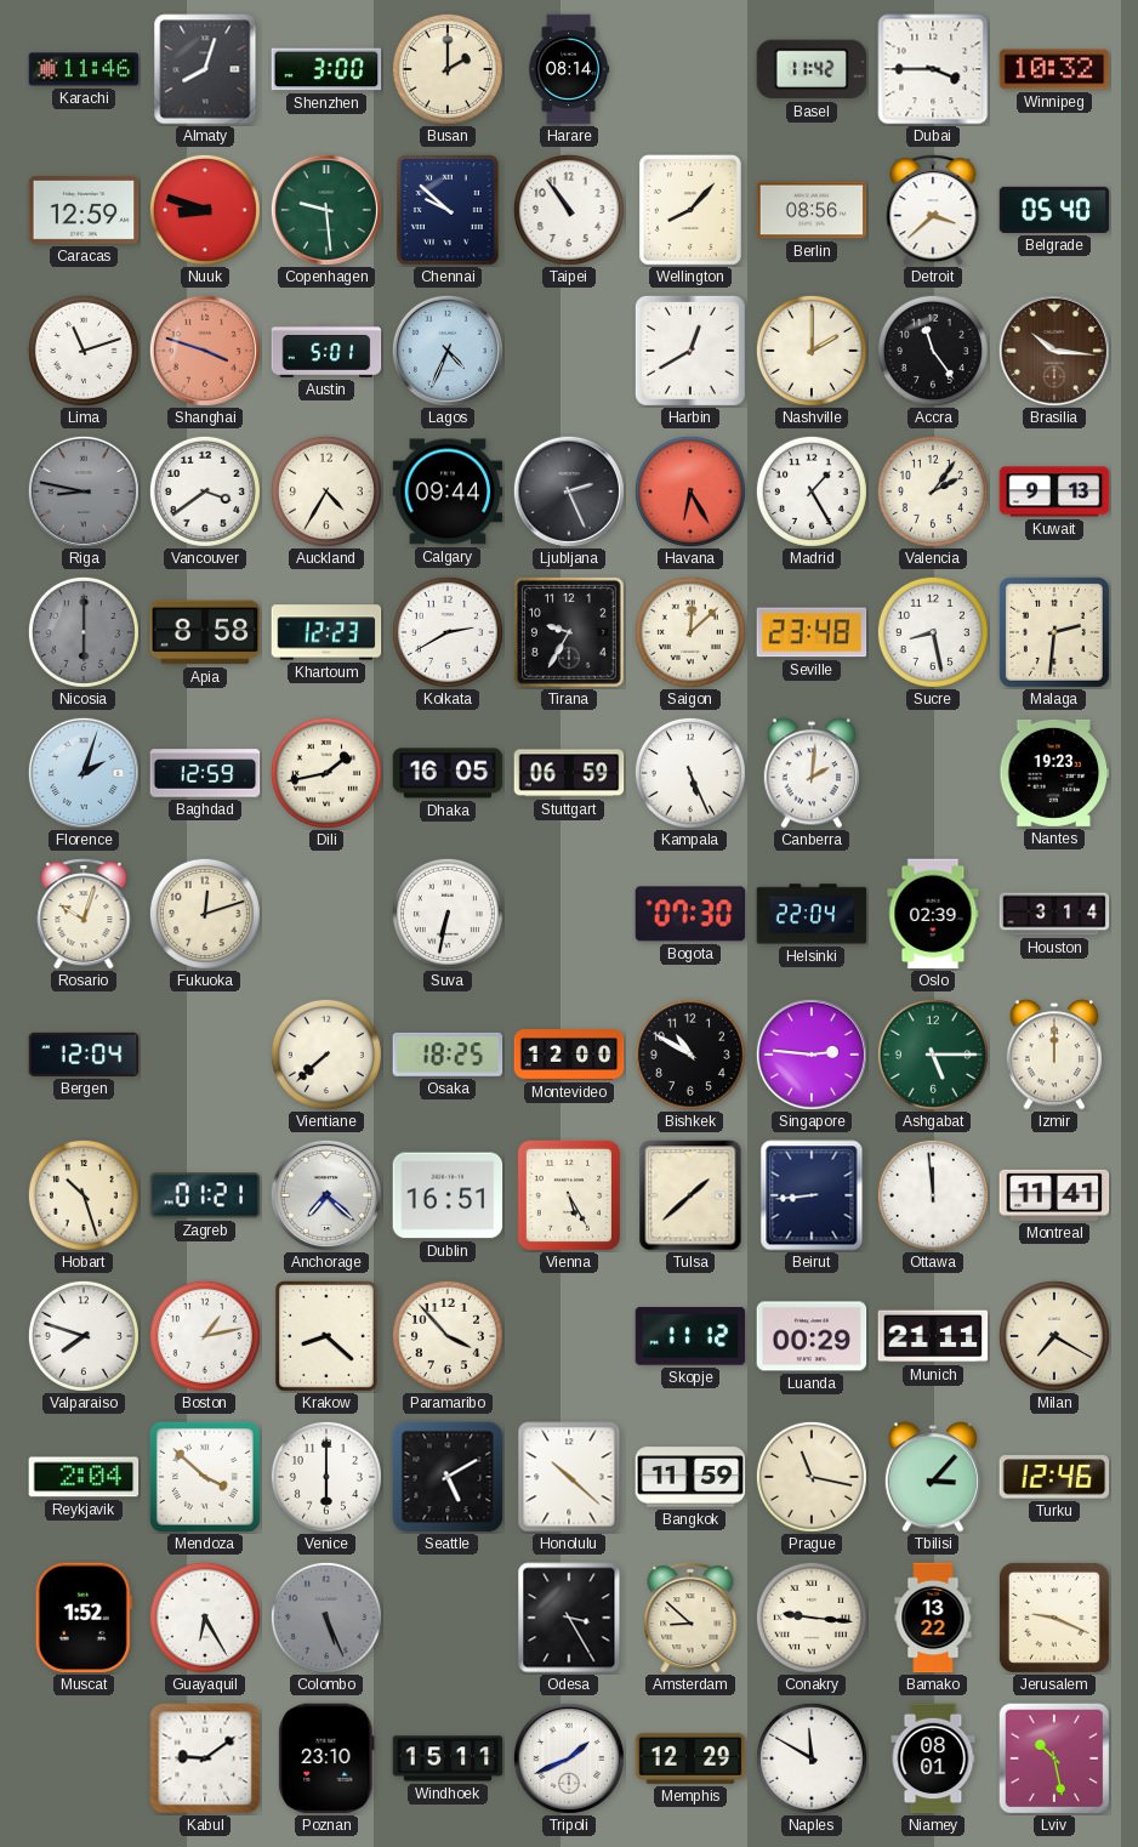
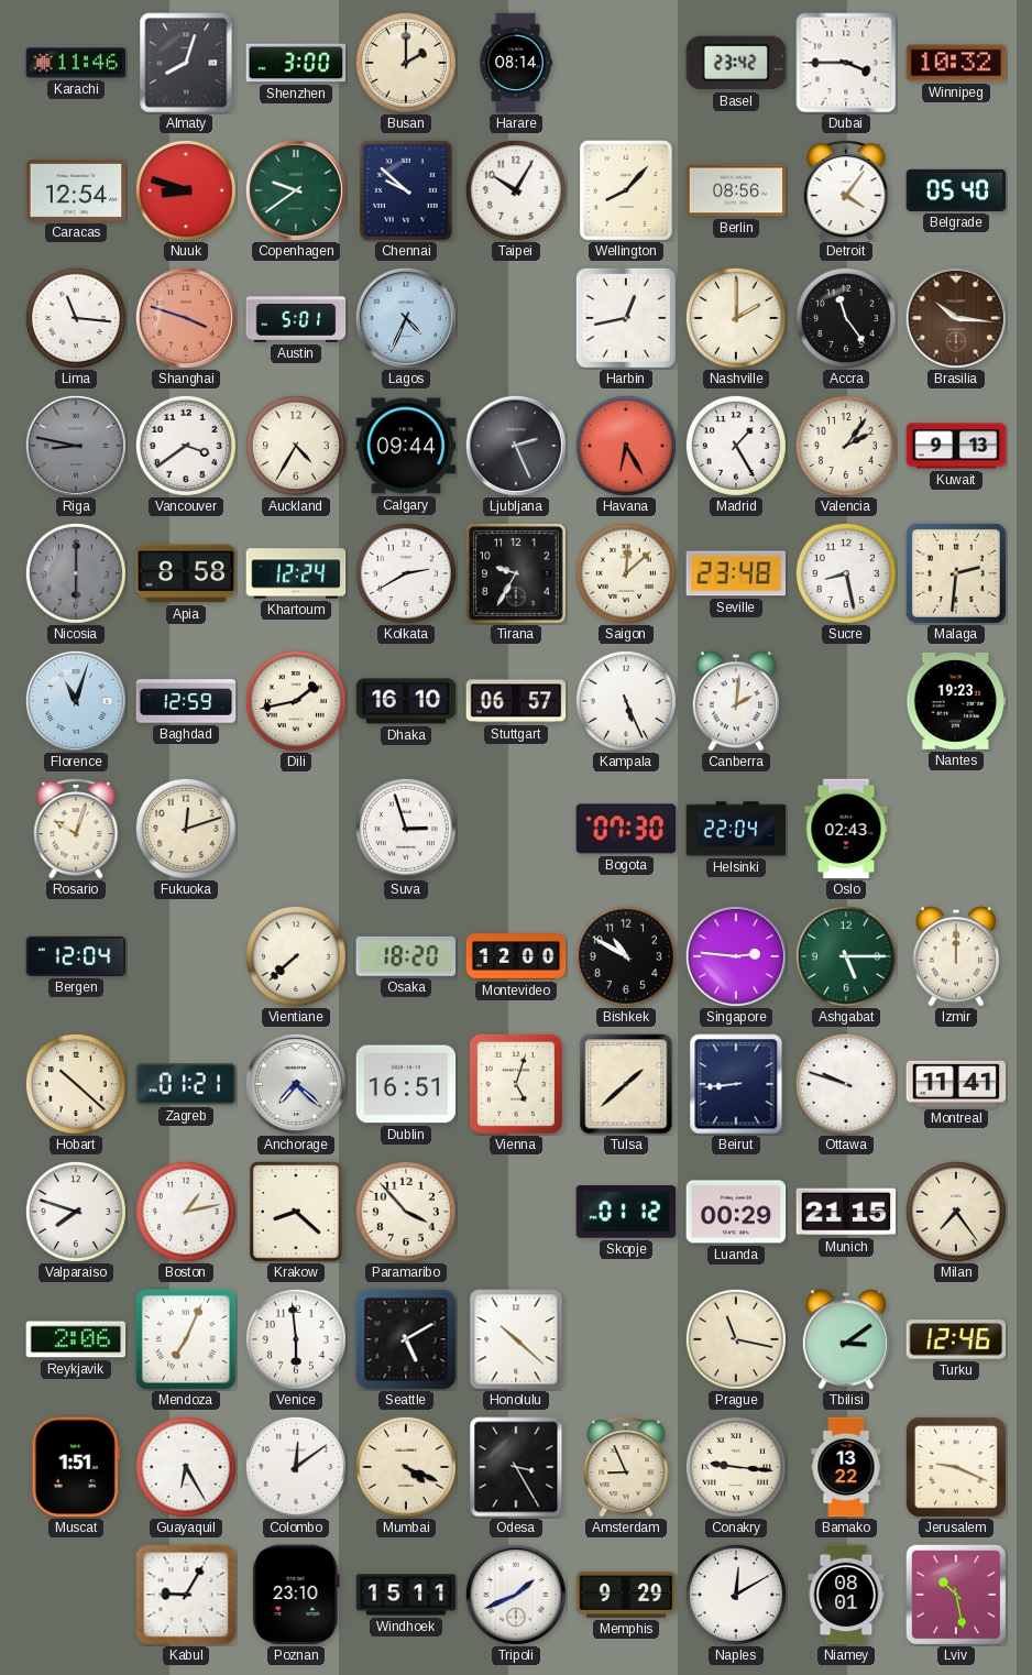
Basel: 11:42 -> 23:42 (736, 63)
Caracas: 12:59 -> 12:54 (76, 190)
Copenhagen: 9:29 -> 9:39 (296, 190)
Taipei: 10:54 -> 10:05 (516, 190)
Detroit: 3:38 -> 4:06 (846, 190)
Lima: 11:12 -> 11:16 (76, 318)
Harbin: 12:40 -> 12:43 (626, 318)
Khartoum: 12:23 -> 12:24 (296, 573)
Florence: 2:03 -> 11:03 (76, 701)
Dhaka: 16:05 -> 16:10 (406, 701)
Stuttgart: 06:59 -> 06:57 (516, 701)
Suva: 6:32 -> 2:57 (406, 829)
Oslo: 02:39 -> 02:43 (846, 829)
Houston: 3:14 -> none (1054, 914)
Osaka: 18:25 -> 18:20 (406, 956)
Hobart: 10:27 -> 10:22 (76, 1084)
Vienna: 5:25 -> 5:03 (516, 1084)
Ottawa: 11:59 -> 9:48 (846, 1084)
Skopje: 11:12 -> 01:12 (626, 1212)
Munich: 21:11 -> 21:15 (846, 1212)
Milan: 7:20 -> 7:24 (956, 1212)
Reykjavik: 2:04 -> 2:06 (76, 1339)
Mendoza: 3:52 -> 7:04 (186, 1339)
Venice: 6:00 -> 5:59 (296, 1339)
Bangkok: 11:59 -> none (690, 1477)
Tbilisi: 3:07 -> 3:09 (845, 1339)
Muscat: 1:52 -> 1:51 (76, 1467)
Colombo: 5:26 -> 12:09 (296, 1467)
Colombo dial: grey -> white (296, 1467)
Mumbai: none -> 4:19 (406, 1467)
Amsterdam: 8:52 -> 8:56 (626, 1467)
Kabul: 9:09 -> 9:05 (186, 1595)
Memphis: 12:29 -> 9:29 (626, 1595)
Naples: 11:50 -> 12:10 (736, 1595)
